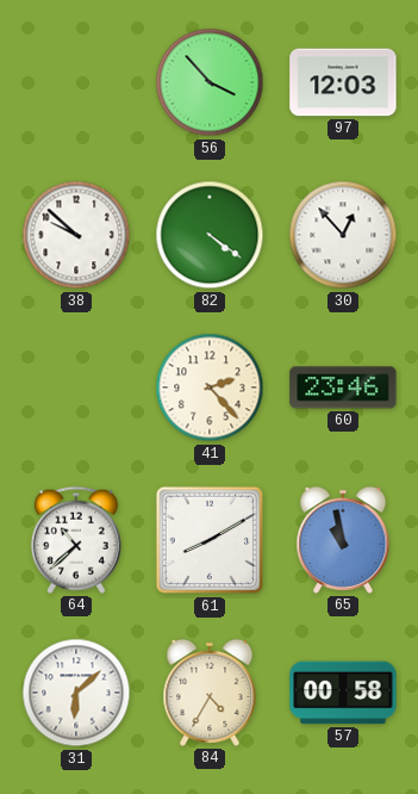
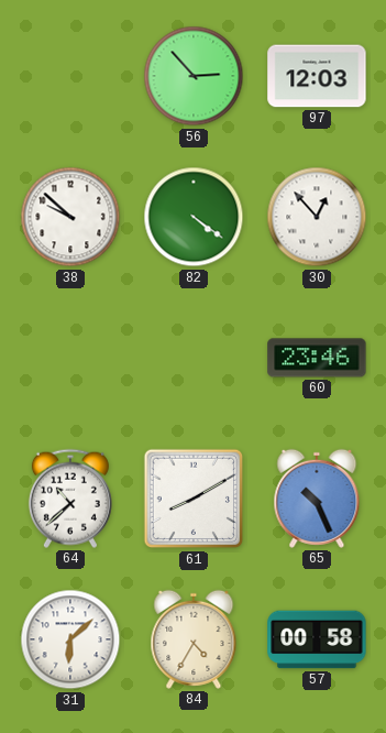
56: 3:53 -> 2:53 (194, 76)
41: 2:23 -> none (210, 387)
65: 10:58 -> 10:26 (317, 499)
